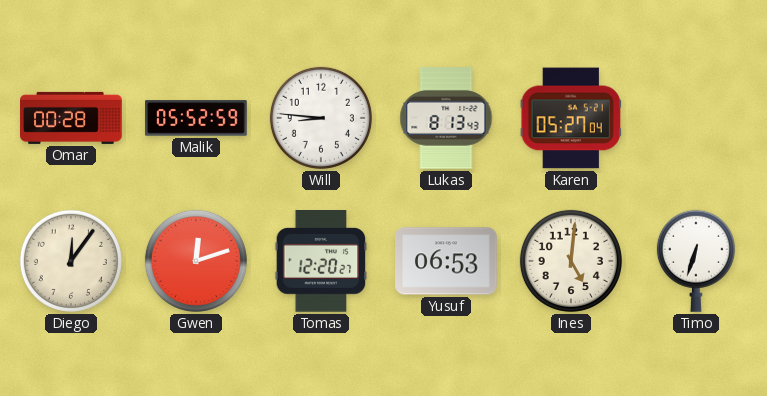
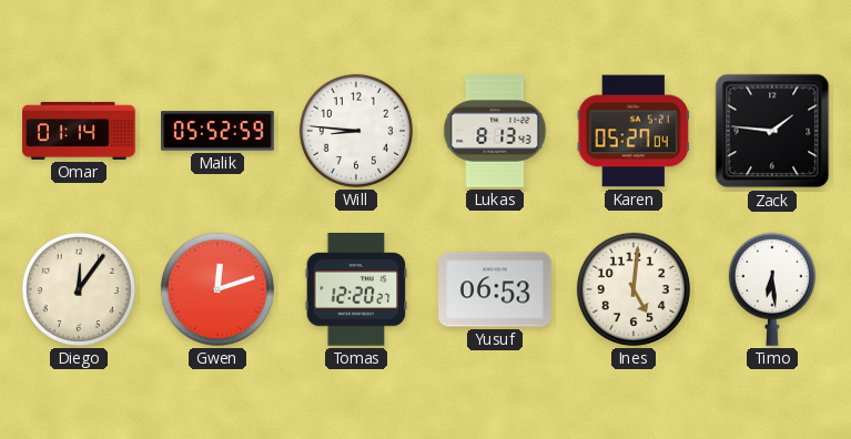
Omar: 00:28 -> 01:14 (79, 131)
Zack: none -> 1:46 (772, 131)
Timo: 6:33 -> 6:29 (772, 289)
